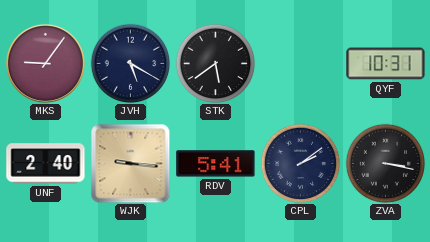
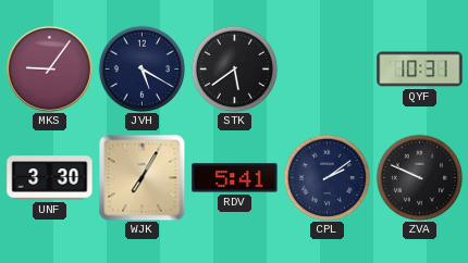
UNF: 2:40 -> 3:30 (50, 178)
WJK: 9:16 -> 7:05 (141, 177)
ZVA: 3:17 -> 9:49 (419, 177)
